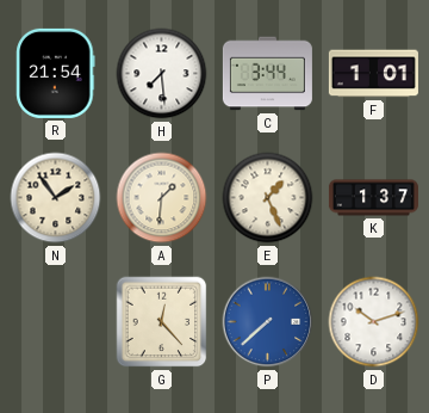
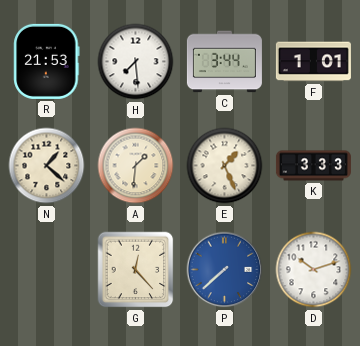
R: 21:54 -> 21:53 (47, 61)
N: 1:54 -> 1:22 (47, 166)
K: 1:37 -> 3:33 (313, 166)
